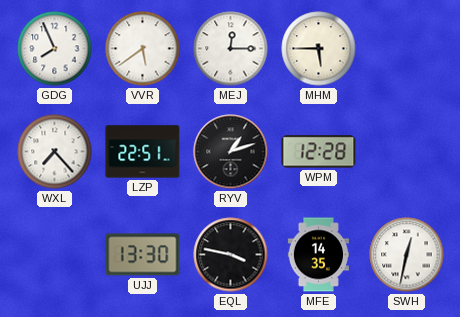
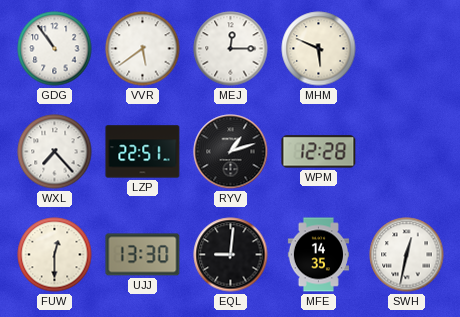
GDG: 7:56 -> 10:54 (55, 49)
MHM: 5:45 -> 5:49 (319, 49)
FUW: none -> 12:30 (55, 255)
EQL: 3:47 -> 9:01 (231, 255)
